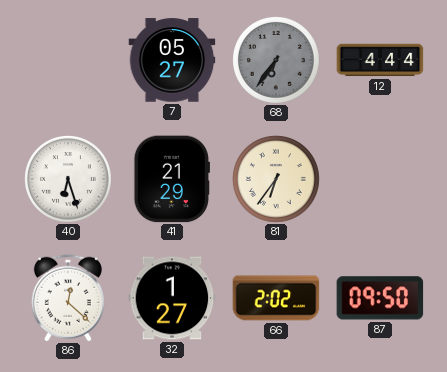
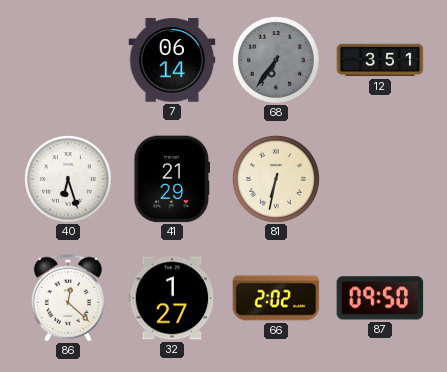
7: 05:27 -> 06:14 (172, 60)
12: 4:44 -> 3:51 (380, 60)
81: 6:36 -> 6:32 (277, 180)
